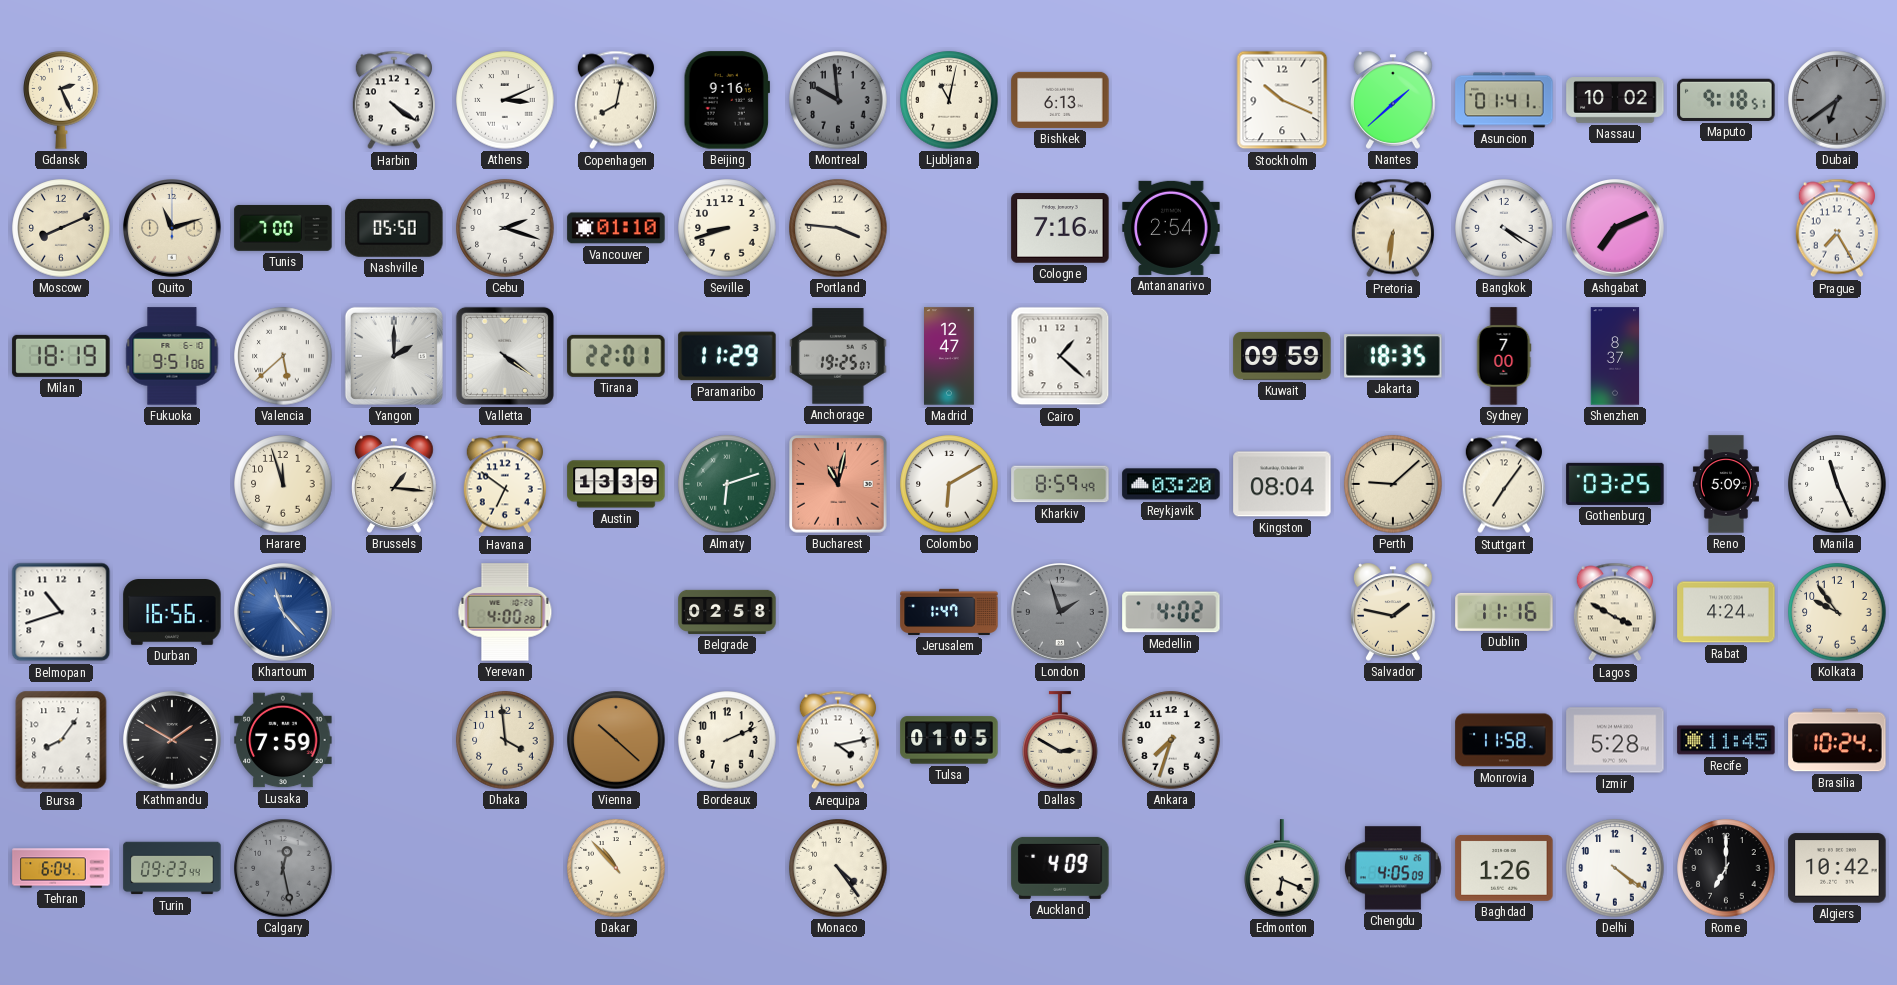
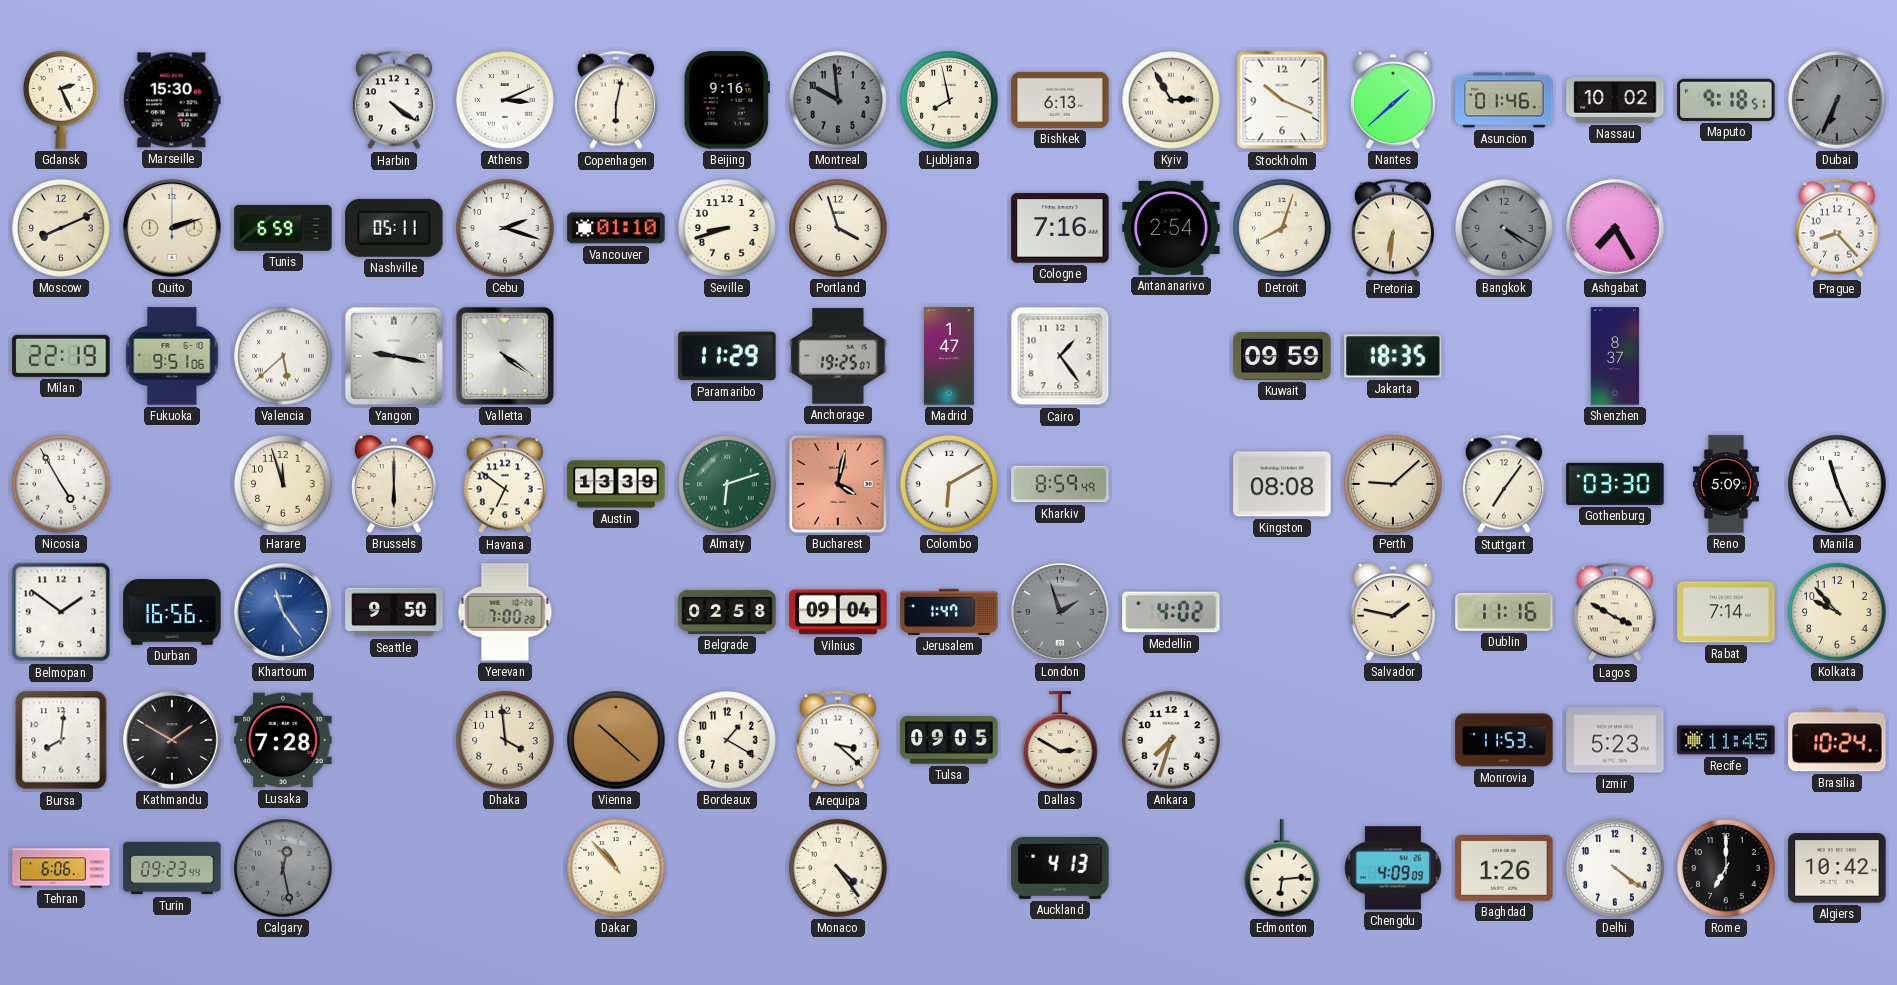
Marseille: none -> 15:30 (172, 100)
Copenhagen: 8:02 -> 6:02 (616, 100)
Ljubljana: 11:02 -> 7:58 (949, 100)
Kyiv: none -> 2:55 (1171, 100)
Asuncion: 01:41 -> 01:46 (1504, 100)
Dubai: 6:39 -> 6:34 (1837, 100)
Quito: 11:12 -> 2:12 (173, 229)
Tunis: 7:00 -> 6:59 (283, 228)
Nashville: 05:50 -> 05:11 (394, 228)
Portland: 3:46 -> 3:57 (838, 228)
Detroit: none -> 8:03 (1282, 228)
Bangkok dial: white -> grey (1504, 228)
Ashgabat: 7:11 -> 7:25 (1616, 229)
Prague: 7:25 -> 8:23 (1837, 228)
Milan: 18:19 -> 22:19 (61, 356)
Yangon: 2:00 -> 9:17 (394, 356)
Tirana: 22:01 -> none (616, 356)
Madrid: 12:47 -> 1:47 (950, 356)
Cairo: 1:22 -> 1:24 (1060, 356)
Sydney: 7:00 -> none (1504, 356)
Nicosia: none -> 4:55 (61, 484)
Brussels: 1:16 -> 6:00 (394, 484)
Bucharest: 11:02 -> 4:02 (838, 484)
Reykjavik: 03:20 -> none (1171, 484)
Kingston: 08:04 -> 08:08 (1282, 484)
Gothenburg: 03:25 -> 03:30 (1615, 484)
Belmopan: 10:42 -> 1:51 (61, 612)
Khartoum: 11:23 -> 11:24 (284, 613)
Seattle: none -> 9:50 (394, 612)
Yerevan: 4:00 -> 7:00 (505, 612)
Vilnius: none -> 09:04 (838, 612)
Rabat: 4:24 -> 7:14 (1726, 612)
Kolkata: 9:54 -> 9:53 (1837, 612)
Bursa: 8:06 -> 8:01 (61, 740)
Lusaka: 7:59 -> 7:28 (283, 740)
Bordeaux: 2:11 -> 1:20 (727, 740)
Arequipa: 4:13 -> 3:22 (838, 740)
Tulsa: 01:05 -> 09:05 (949, 740)
Monrovia: 11:58 -> 11:53 (1504, 740)
Izmir: 5:28 -> 5:23 (1615, 740)
Tehran: 6:04 -> 6:06 (61, 868)
Auckland: 4:09 -> 4:13 (1060, 868)
Edmonton: 6:19 -> 6:14 (1282, 868)
Chengdu: 4:05 -> 4:09 (1393, 868)
